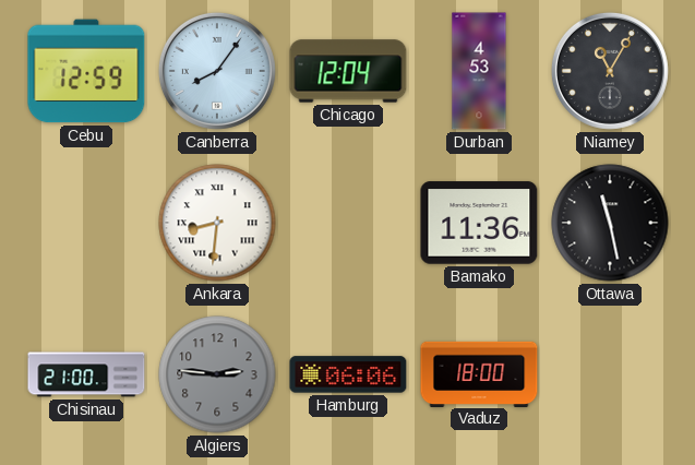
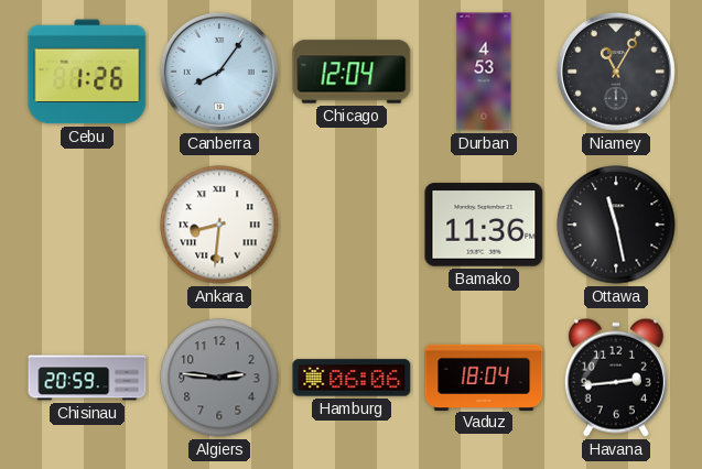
Cebu: 12:59 -> 1:26 (87, 72)
Chisinau: 21:00 -> 20:59 (87, 378)
Vaduz: 18:00 -> 18:04 (484, 377)
Havana: none -> 2:44 (616, 378)
